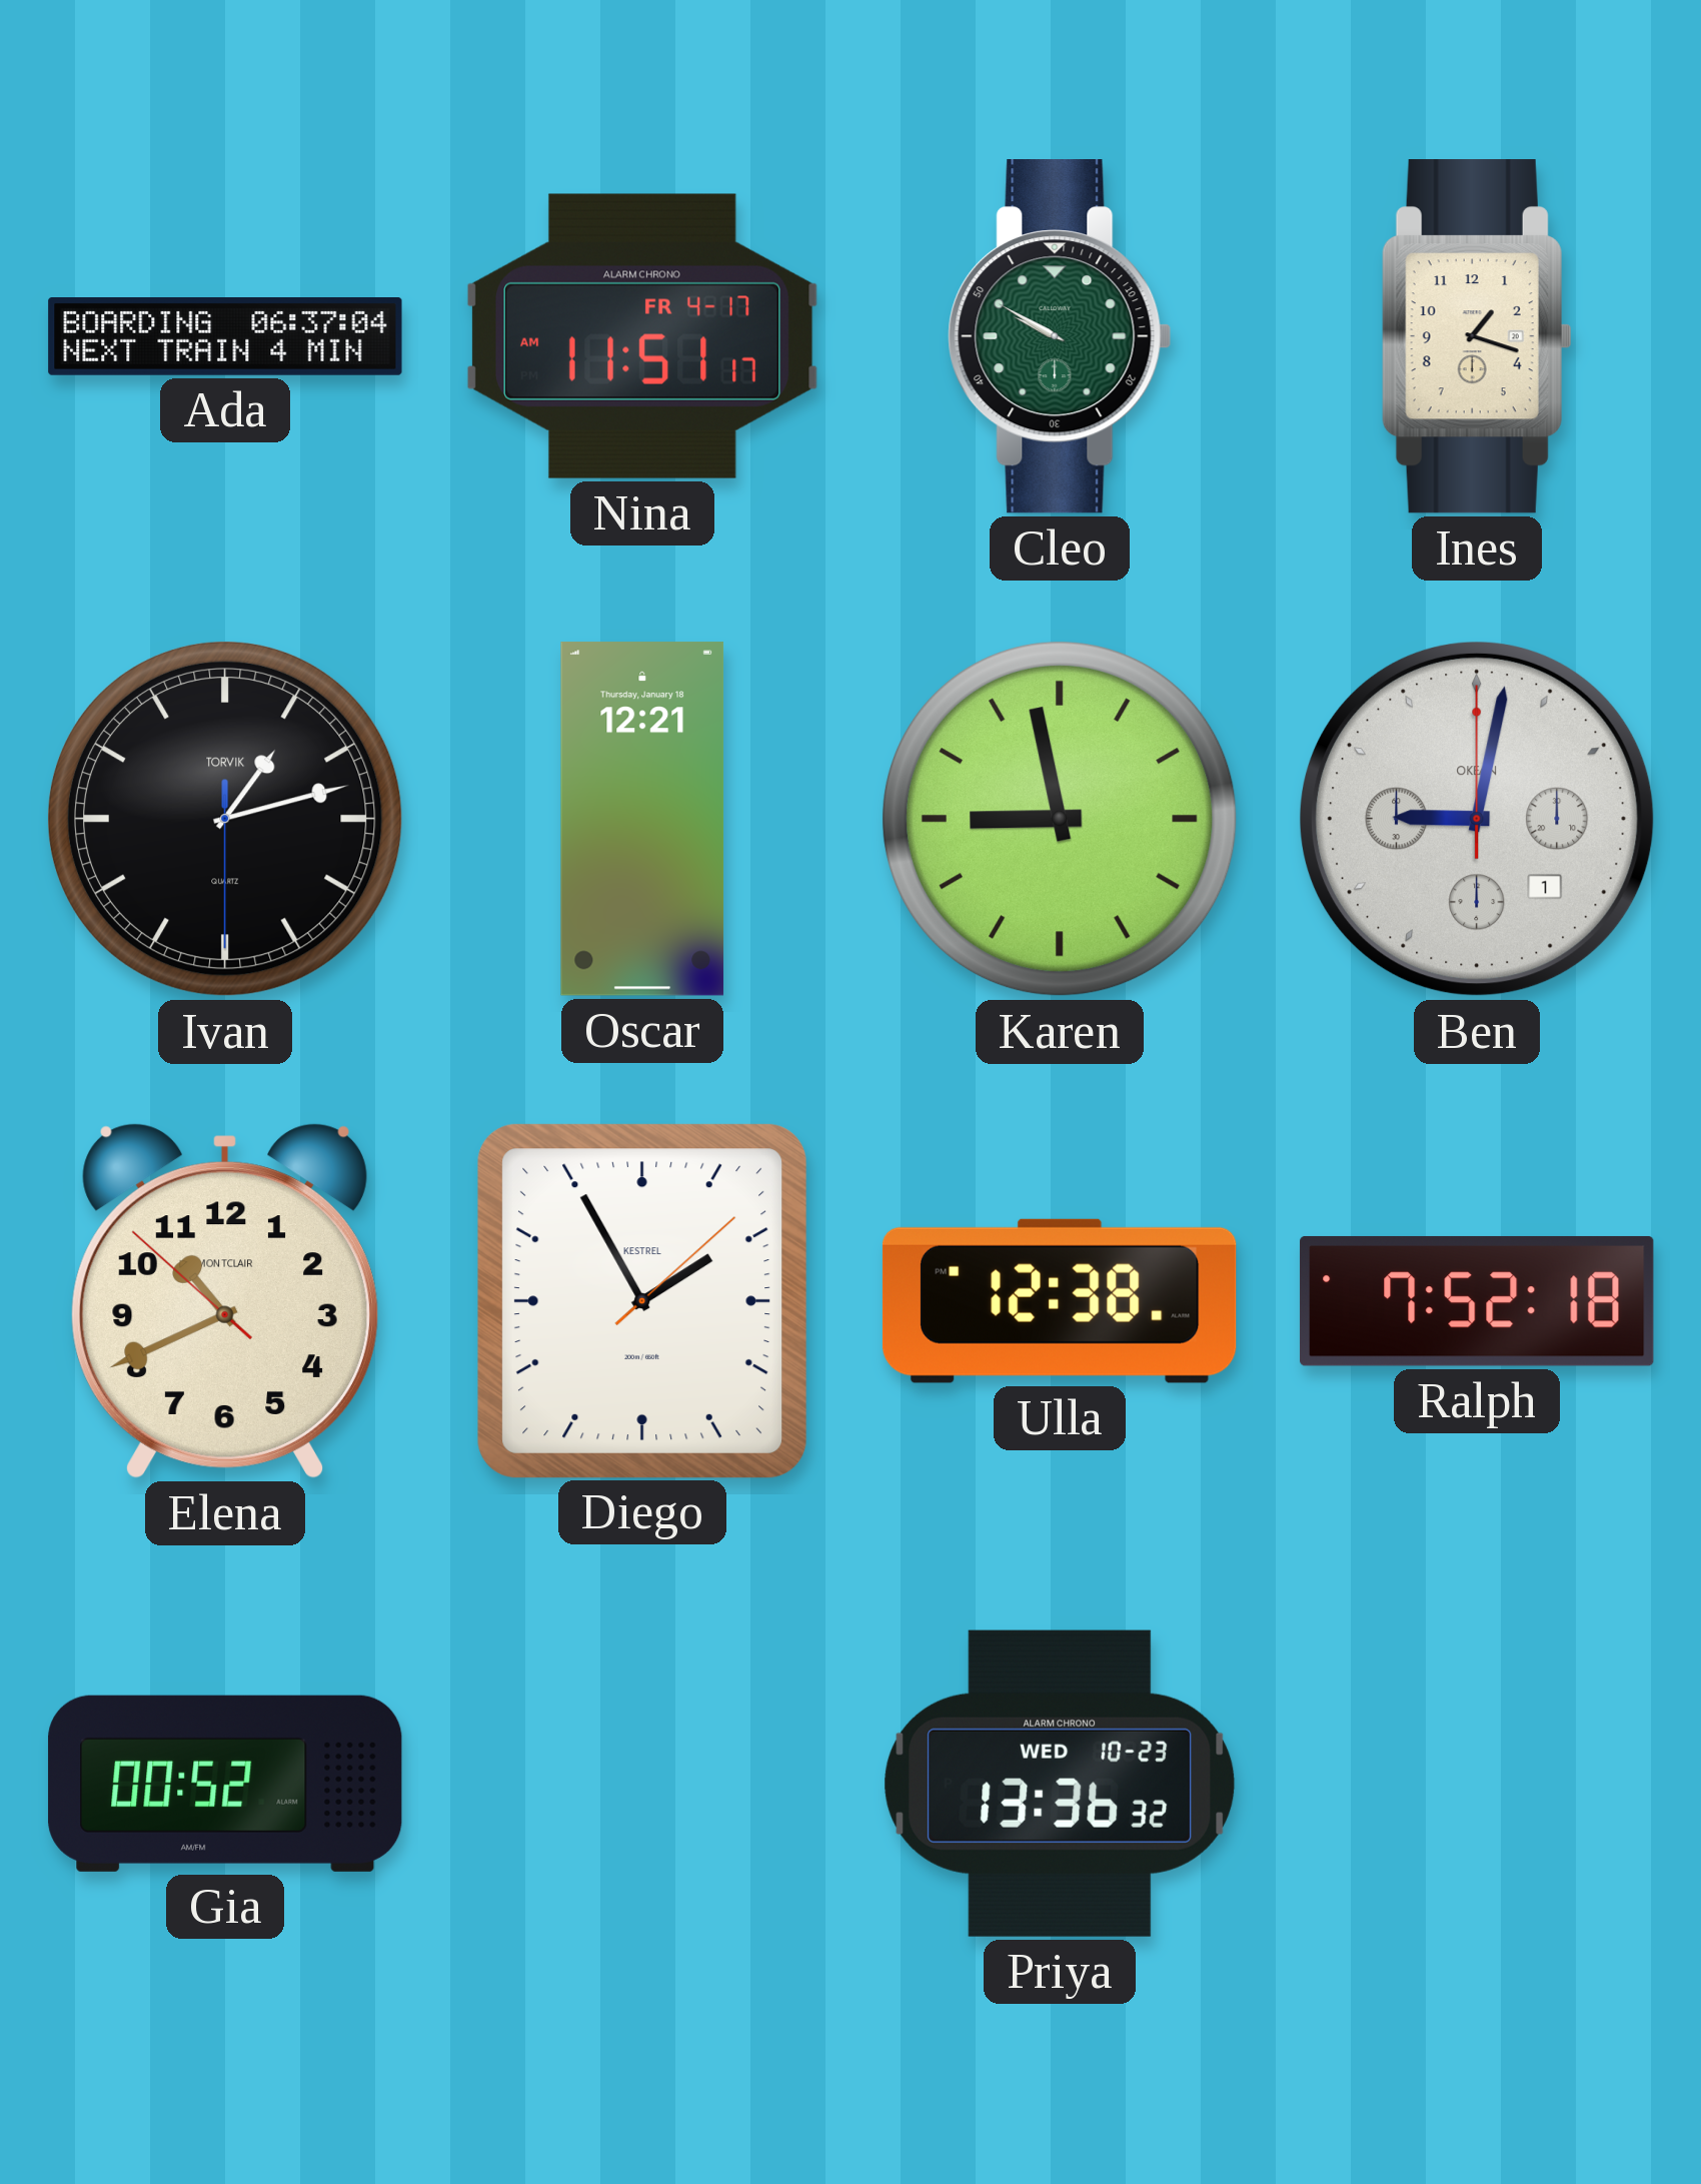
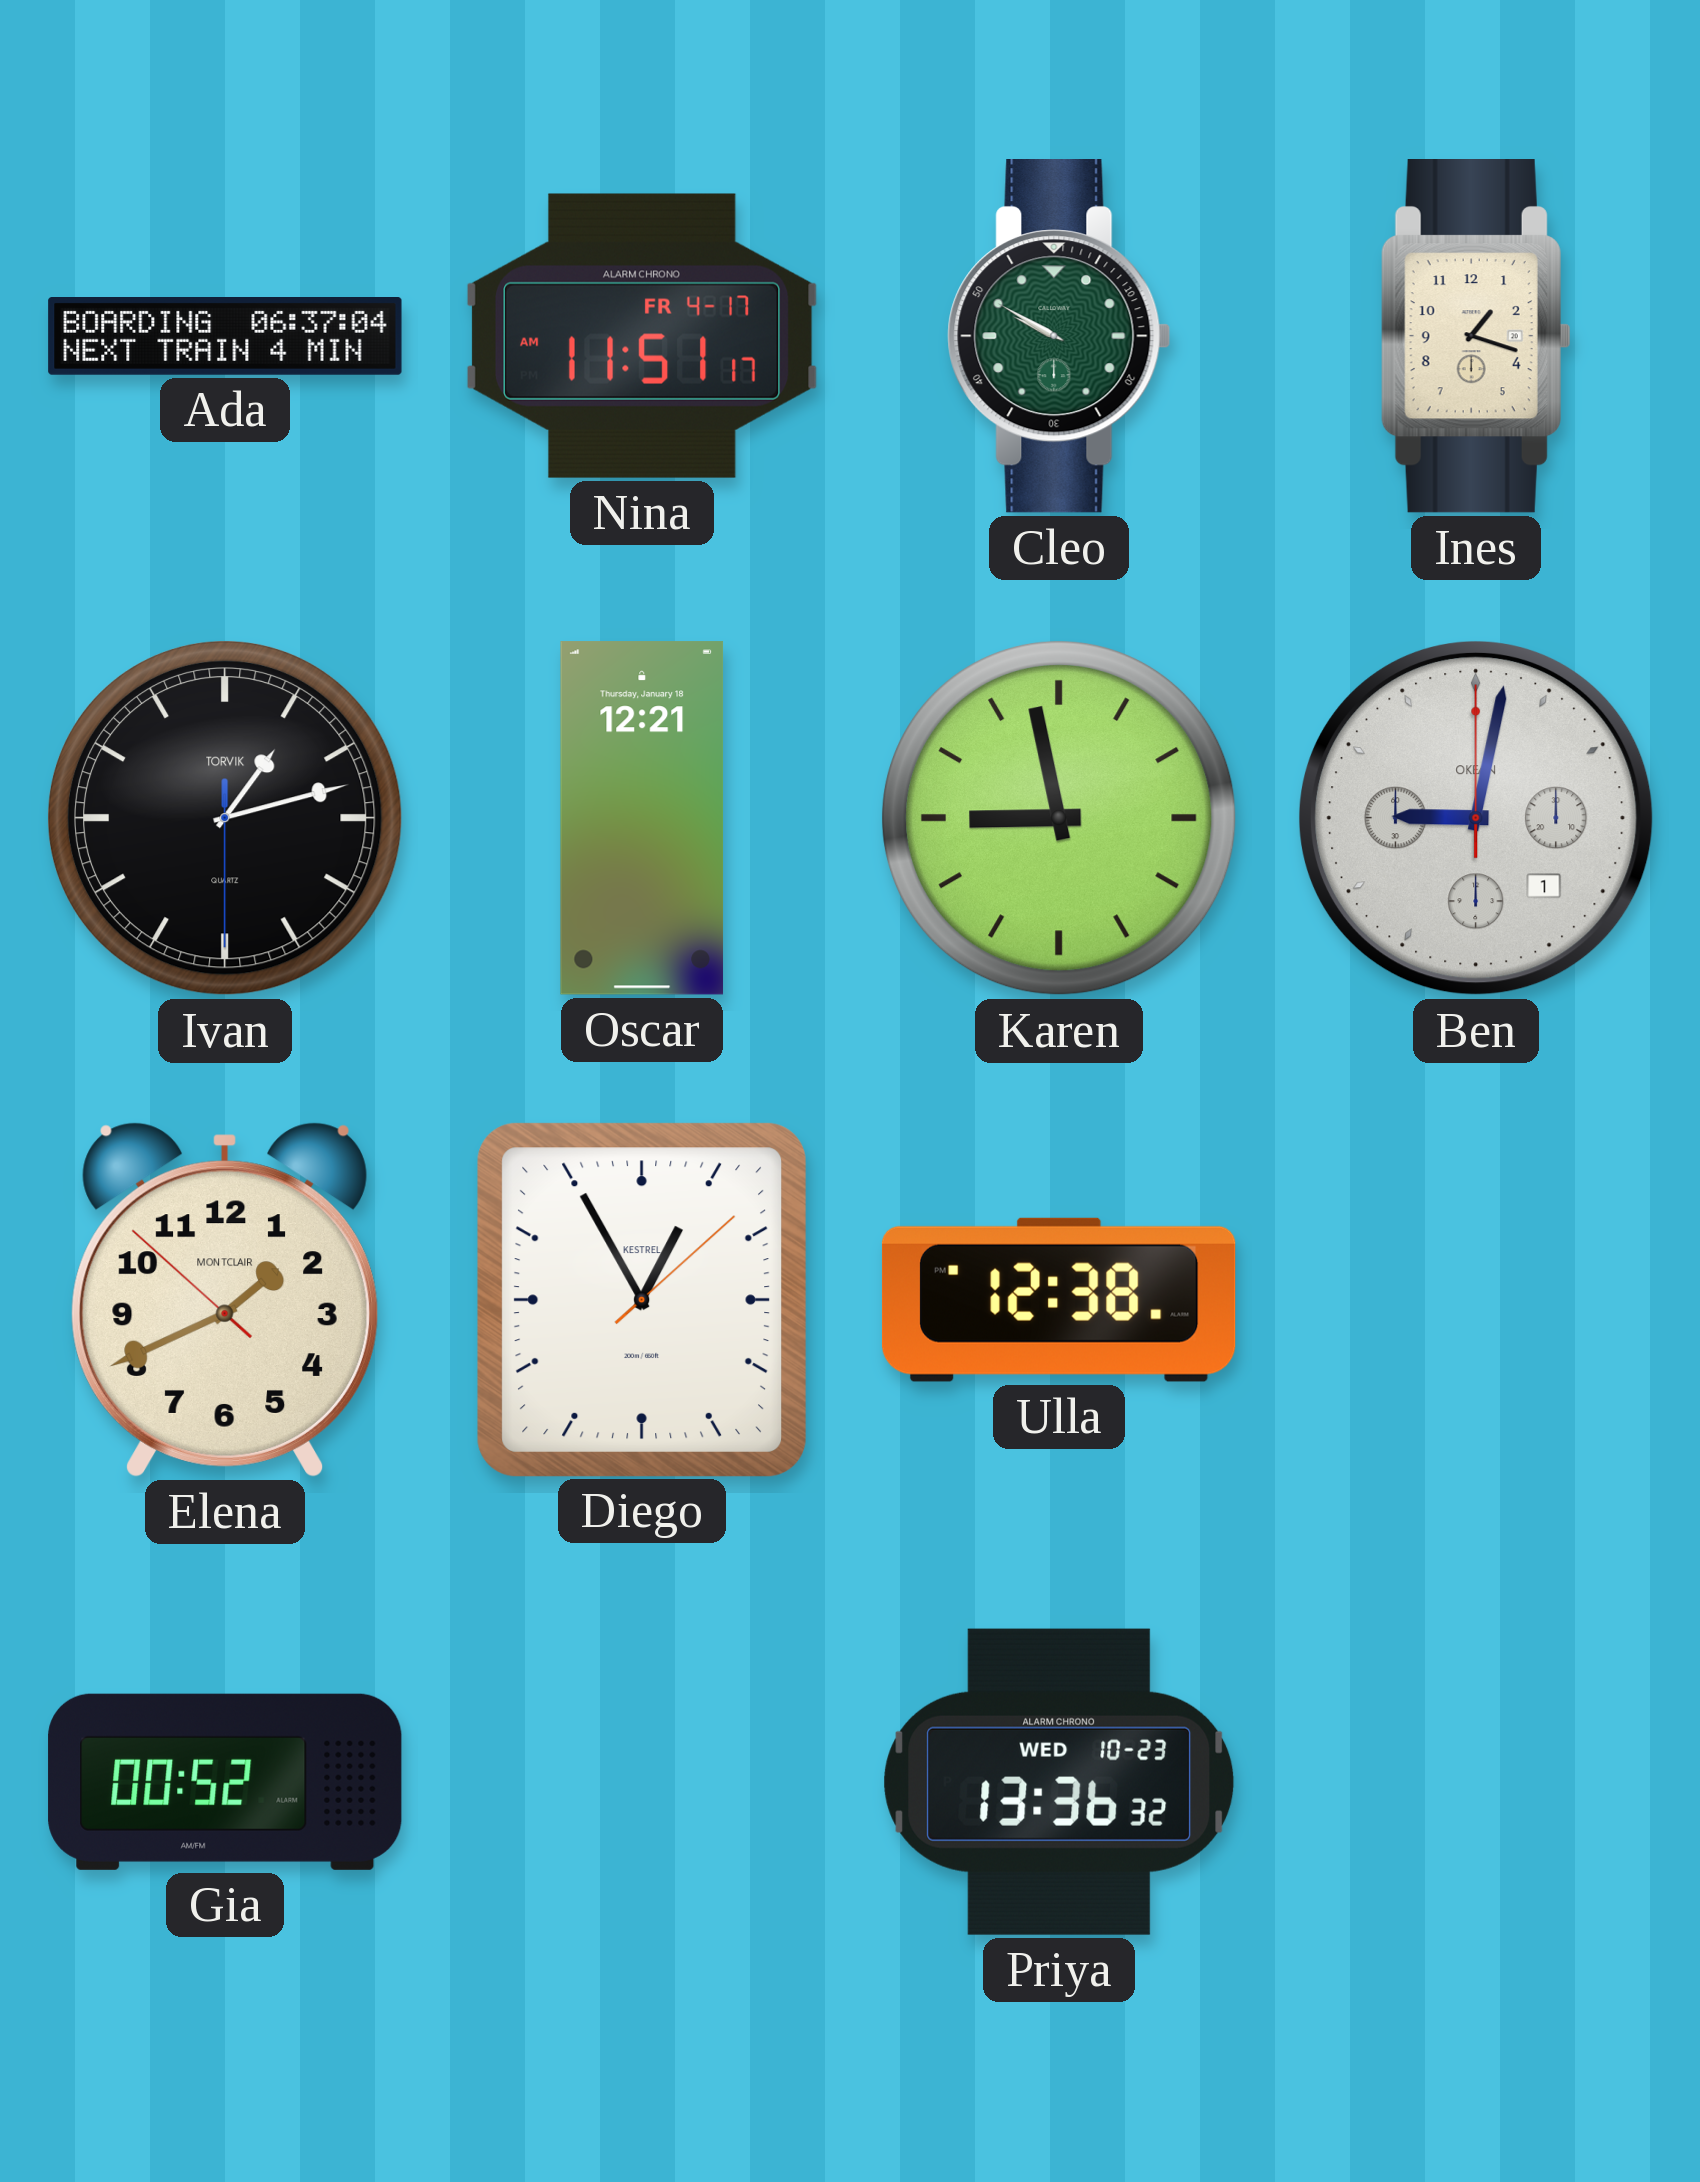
Elena: 10:40 -> 1:40 (225, 1300)
Diego: 1:55 -> 12:55 (641, 1299)
Ralph: 7:52 -> none (1477, 1301)
